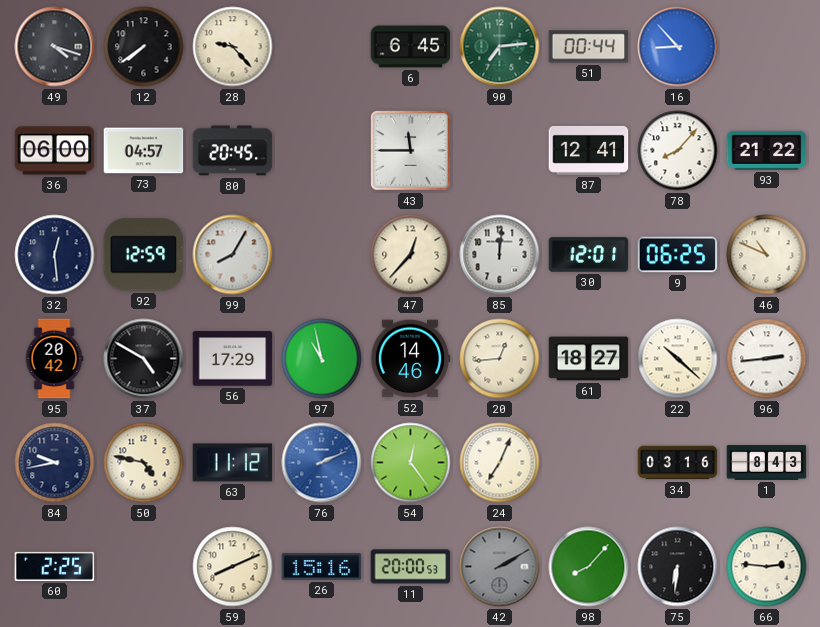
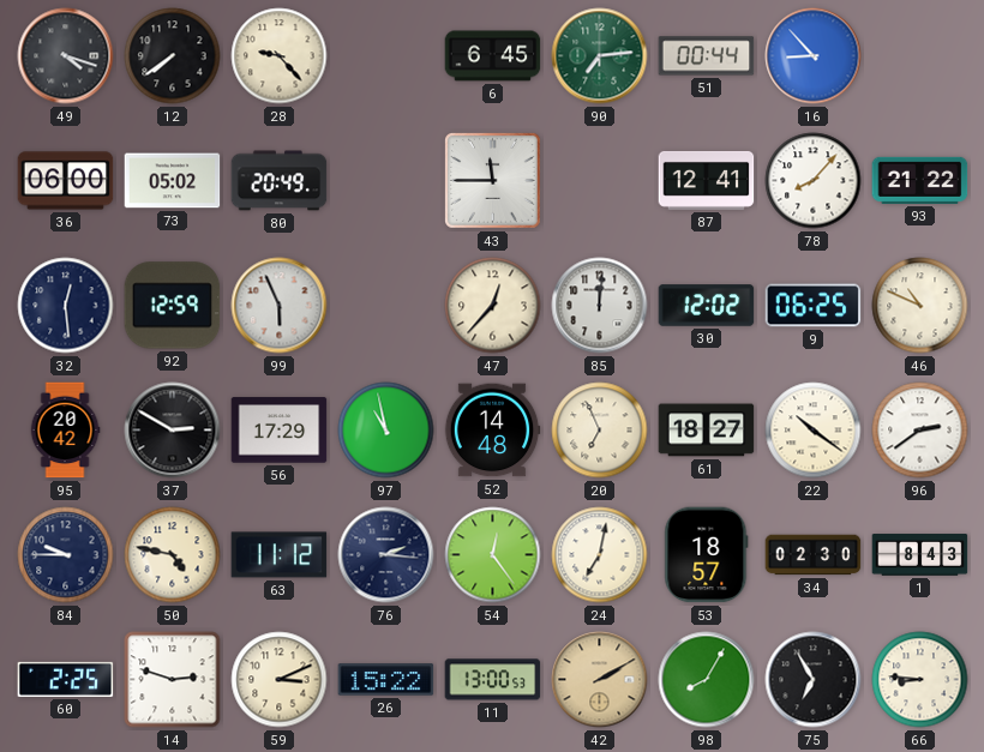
73: 04:57 -> 05:02 (173, 181)
80: 20:45 -> 20:49 (280, 181)
99: 8:05 -> 5:56 (280, 306)
30: 12:01 -> 12:02 (707, 306)
37: 4:50 -> 2:50 (173, 431)
52: 14:46 -> 14:48 (492, 431)
20: 12:44 -> 6:56 (600, 431)
22: 10:22 -> 10:21 (814, 431)
96: 2:44 -> 2:39 (920, 431)
84: 9:43 -> 9:45 (66, 555)
76: 2:11 -> 2:16 (386, 555)
76 dial: blue -> navy (386, 555)
24: 7:04 -> 7:02 (600, 555)
53: none -> 18:57 (707, 555)
34: 03:16 -> 02:30 (814, 555)
14: none -> 2:48 (173, 680)
59: 8:11 -> 3:11 (280, 680)
26: 15:16 -> 15:22 (386, 680)
11: 20:00 -> 13:00 (493, 680)
42 dial: grey -> champagne (600, 680)
98: 8:07 -> 8:05 (707, 680)
75: 6:31 -> 6:55 (814, 680)
66: 2:46 -> 8:46 (920, 680)
